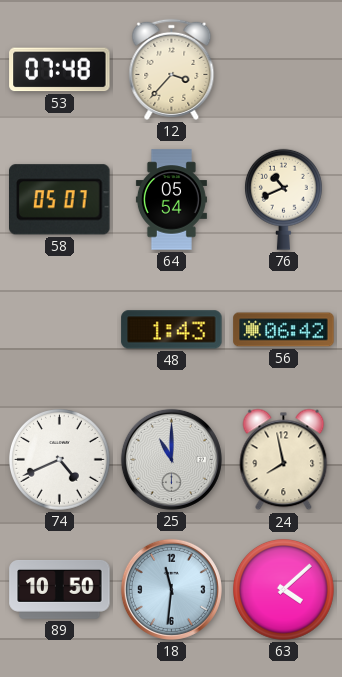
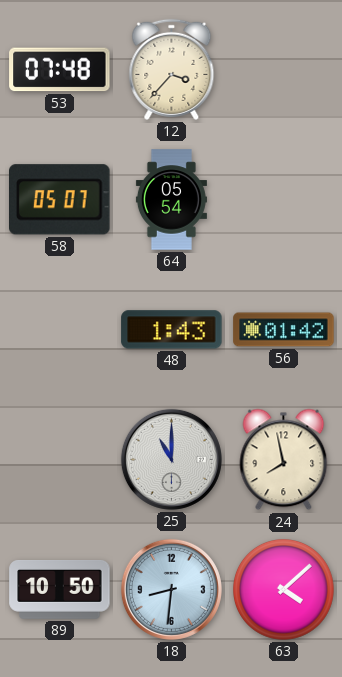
76: 10:41 -> none (283, 199)
56: 06:42 -> 01:42 (284, 330)
74: 4:41 -> none (60, 460)
18: 11:31 -> 8:31 (171, 589)
